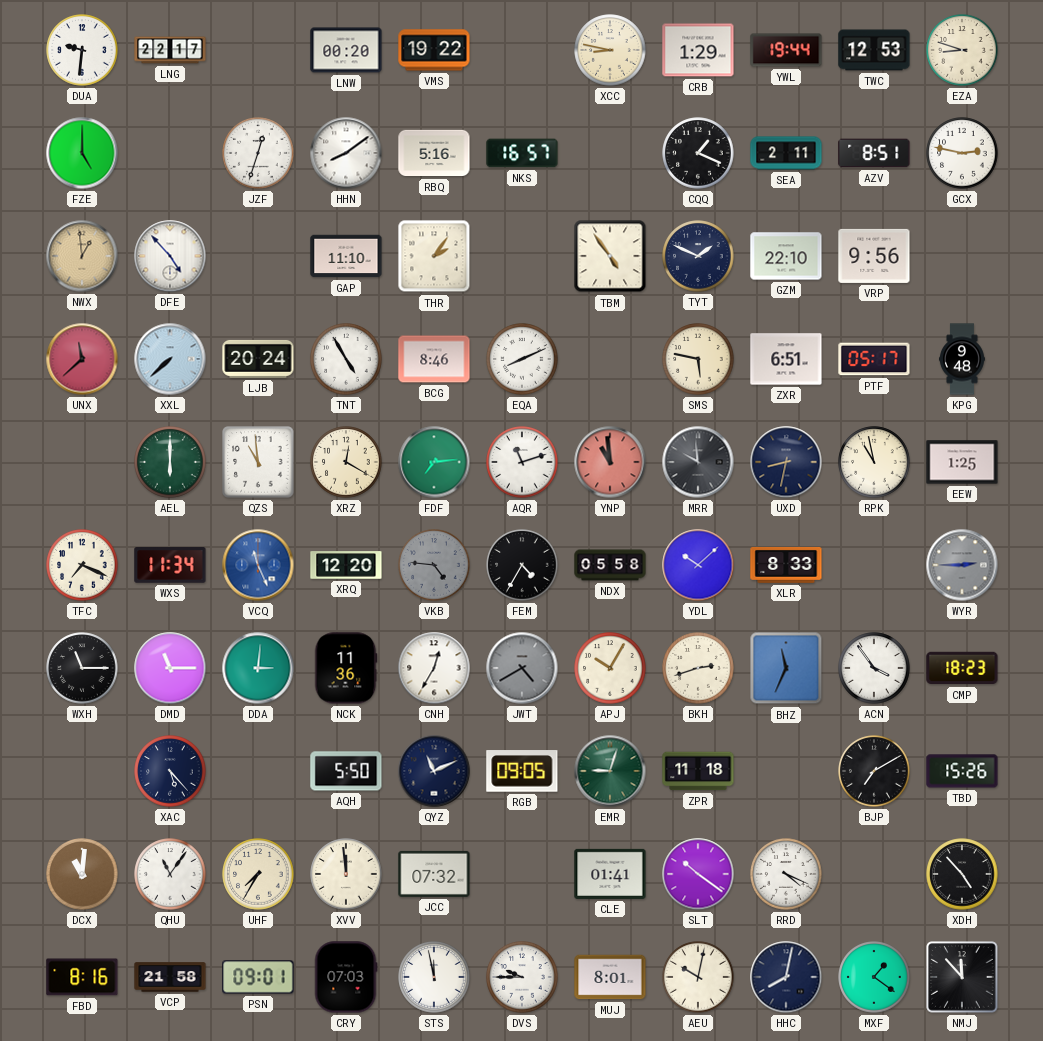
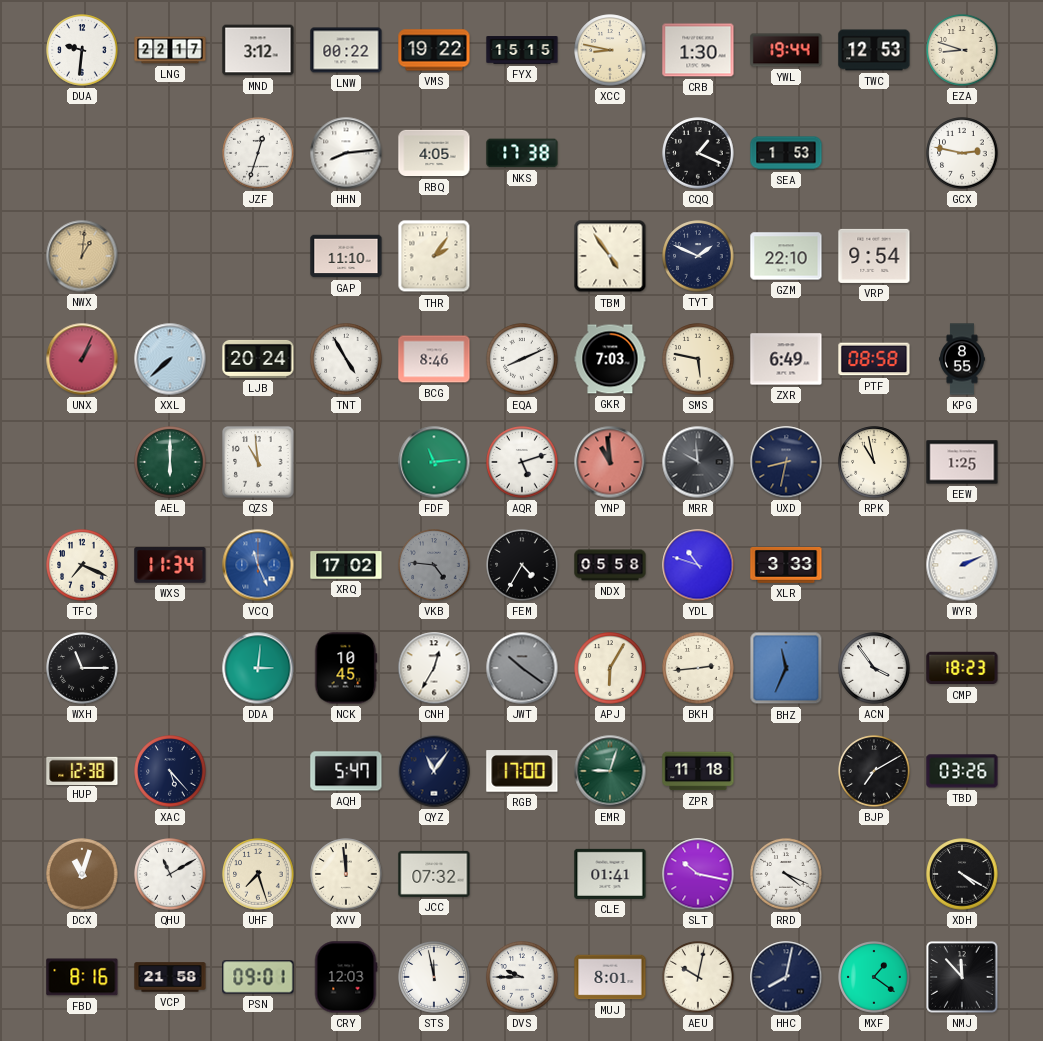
MND: none -> 3:12 (258, 50)
LNW: 00:20 -> 00:22 (346, 50)
FYX: none -> 15:15 (522, 50)
CRB: 1:29 -> 1:30 (698, 50)
FZE: 5:00 -> none (82, 153)
HHN: 8:09 -> 8:14 (346, 153)
RBQ: 5:16 -> 4:05 (434, 153)
NKS: 16:57 -> 17:38 (522, 153)
SEA: 2:11 -> 1:53 (786, 153)
AZV: 8:51 -> none (874, 153)
NWX: 12:59 -> 1:01 (82, 256)
DFE: 4:53 -> none (170, 256)
VRP: 9:56 -> 9:54 (874, 256)
UNX: 11:38 -> 1:04 (82, 359)
GKR: none -> 7:03 (610, 359)
ZXR: 6:51 -> 6:49 (786, 359)
PTF: 05:17 -> 08:58 (874, 359)
KPG: 9:48 -> 8:55 (962, 359)
XRZ: 12:20 -> none (346, 462)
FDF: 7:14 -> 11:14 (434, 462)
AQR: 11:12 -> 5:12 (522, 462)
XRQ: 12:20 -> 17:02 (346, 565)
YDL: 10:08 -> 10:48 (698, 565)
XLR: 8:33 -> 3:33 (786, 565)
WYR: 2:45 -> 2:11 (962, 565)
WYR dial: grey -> white (962, 565)
DMD: 11:15 -> none (170, 668)
NCK: 11:36 -> 10:45 (346, 668)
JWT: 4:40 -> 10:21 (522, 668)
APJ: 10:05 -> 6:05 (610, 668)
BKH: 2:42 -> 2:44 (698, 668)
HUP: none -> 12:38 (82, 770)
AQH: 5:50 -> 5:47 (346, 771)
QYZ: 11:11 -> 11:06 (434, 771)
RGB: 09:05 -> 17:00 (522, 771)
TBD: 15:26 -> 03:26 (962, 771)
DCX: 11:01 -> 11:03 (82, 874)
QHU: 11:06 -> 11:10 (170, 874)
UHF: 7:35 -> 7:27 (258, 874)
SLT: 10:21 -> 10:17 (698, 874)
XDH: 4:53 -> 4:20 (962, 874)
CRY: 07:03 -> 12:03 (346, 977)
